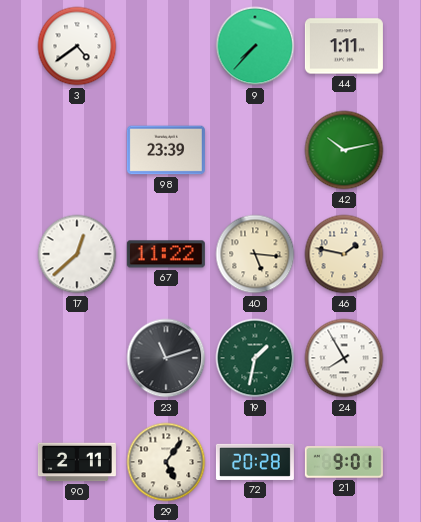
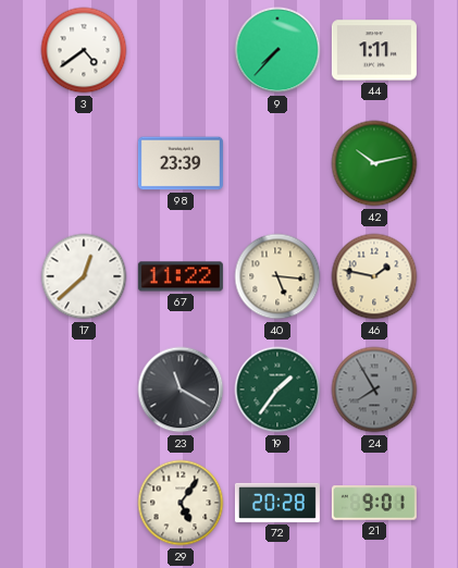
23: 11:12 -> 11:20 (181, 390)
19: 1:32 -> 1:36 (277, 390)
24 dial: white -> grey (374, 390)
90: 2:11 -> none (77, 462)
